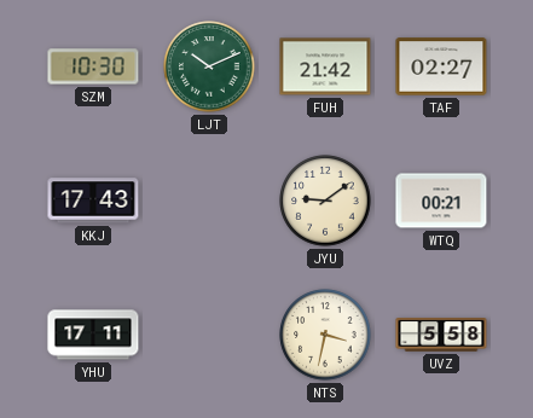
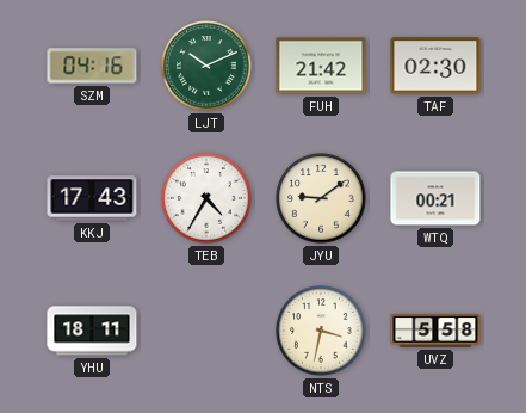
SZM: 10:30 -> 04:16 (92, 66)
TAF: 02:27 -> 02:30 (435, 66)
TEB: none -> 4:35 (206, 198)
YHU: 17:11 -> 18:11 (92, 331)
